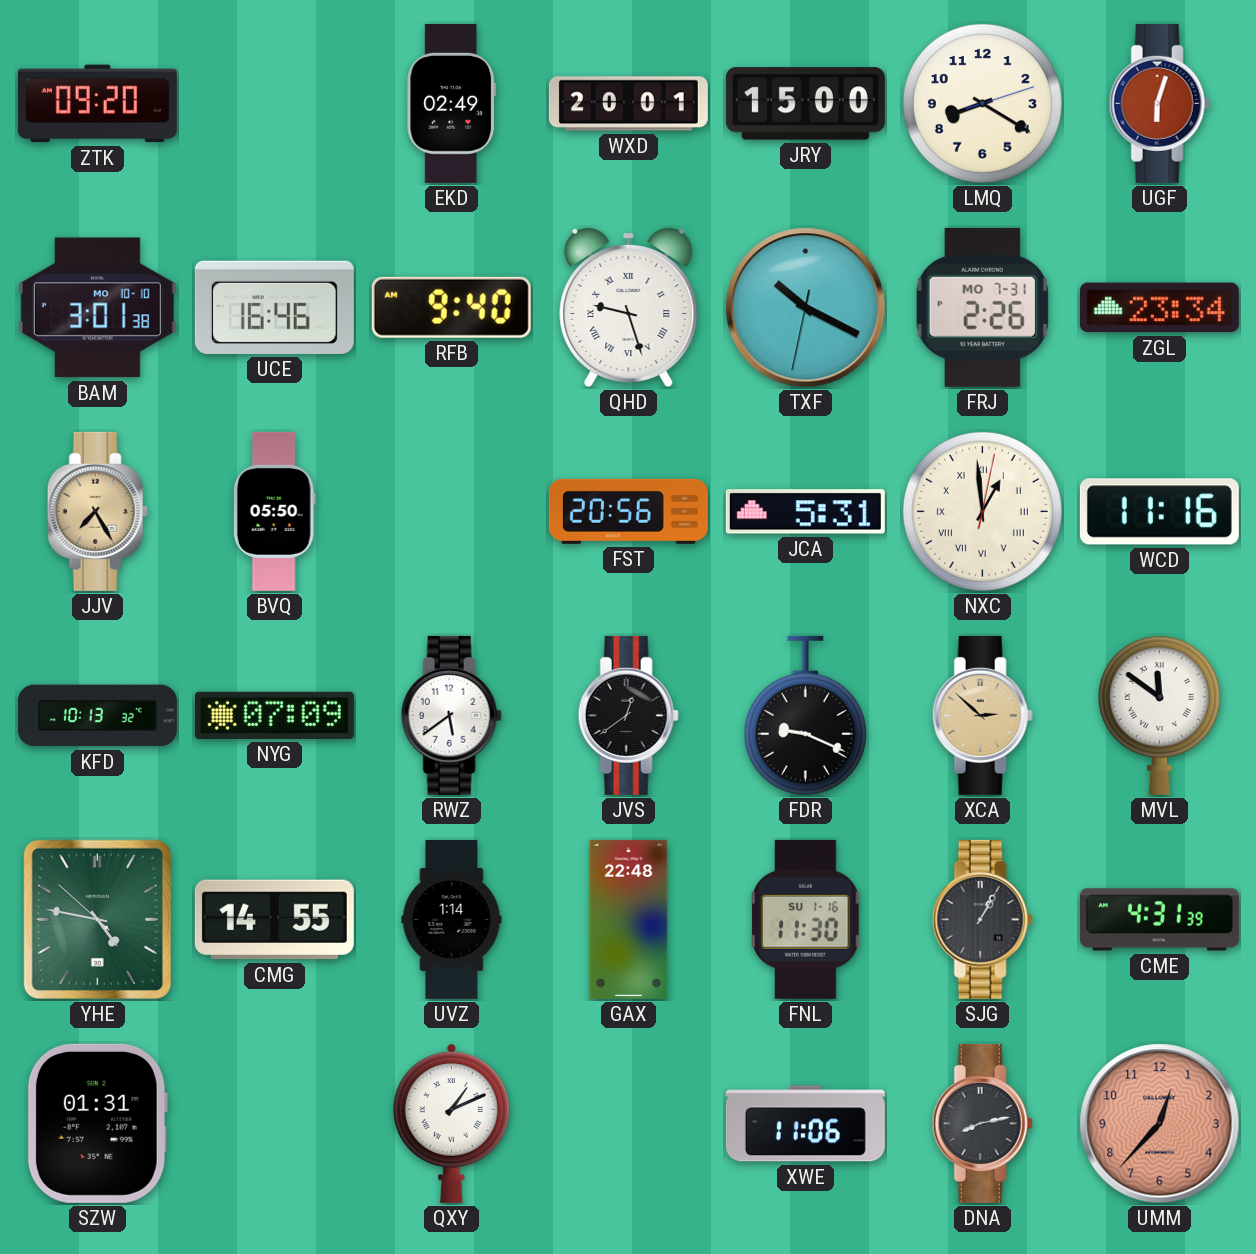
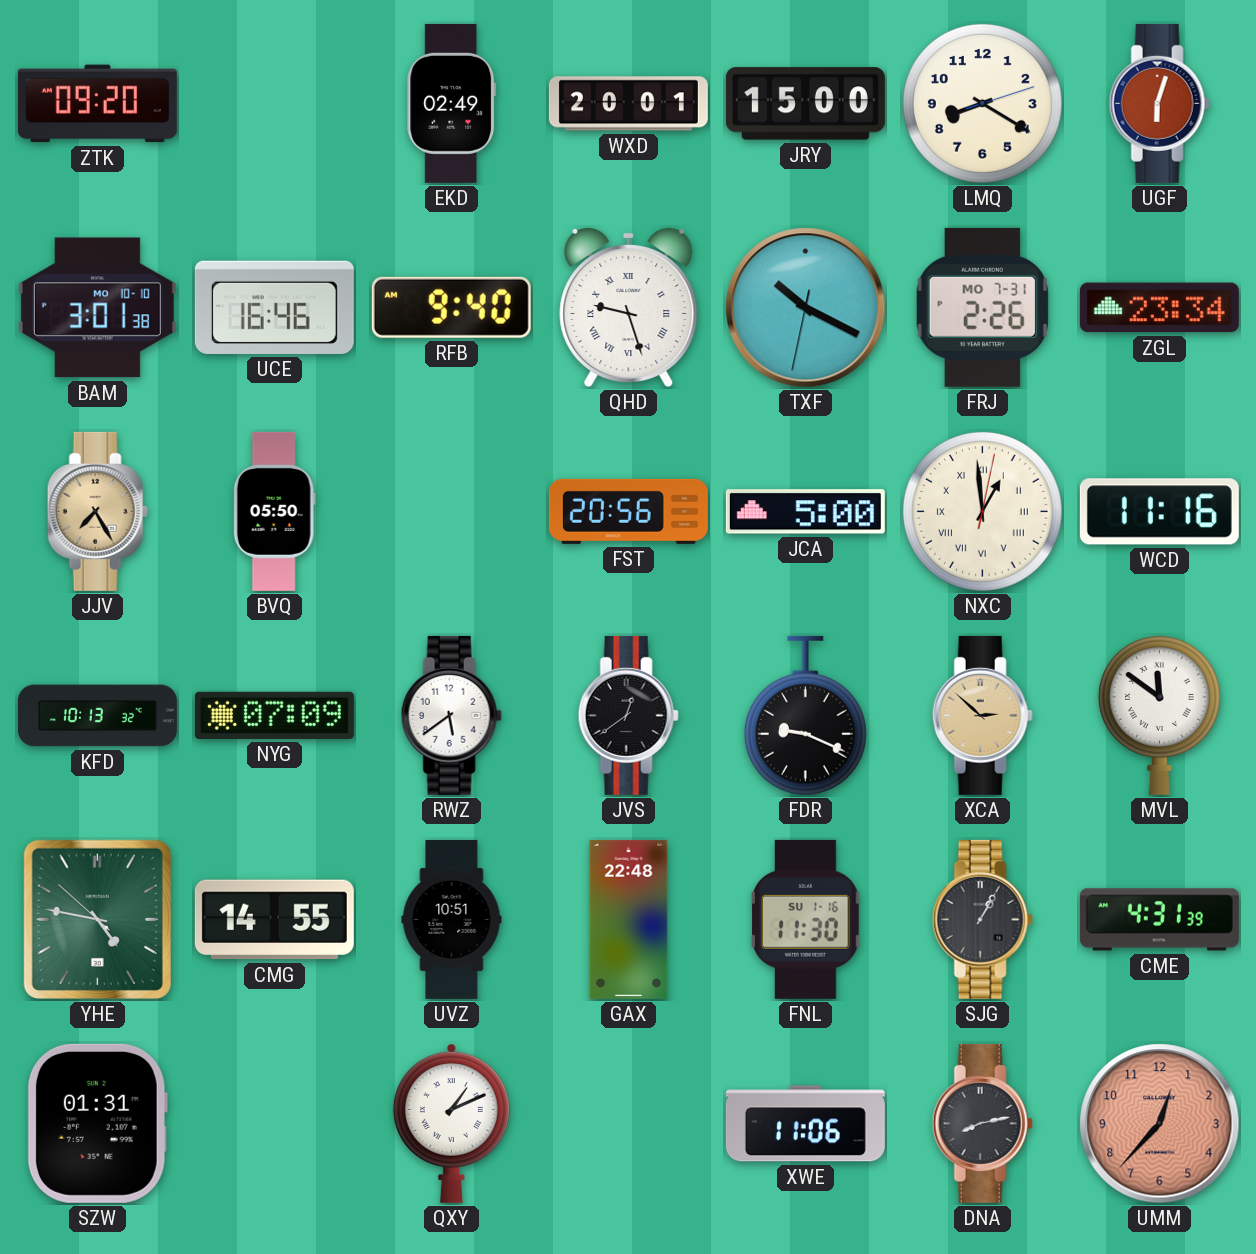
JCA: 5:31 -> 5:00 (805, 512)
UVZ: 1:14 -> 10:51 (452, 919)
